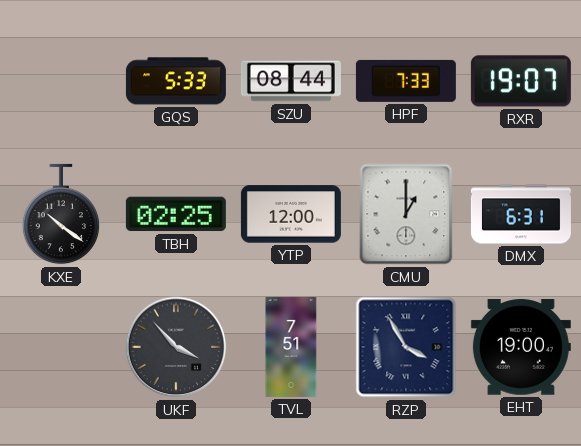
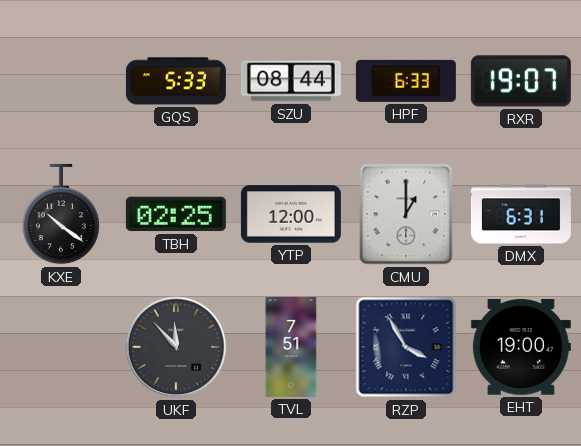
HPF: 7:33 -> 6:33 (406, 81)
UKF: 3:53 -> 11:53 (176, 347)
